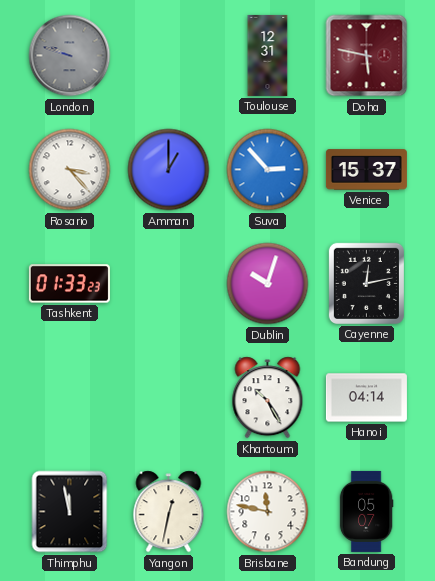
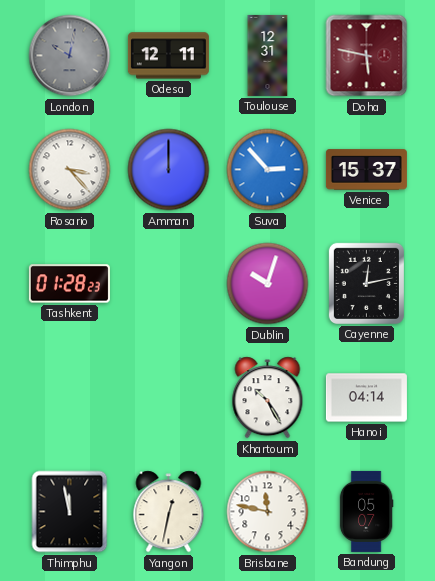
London: 9:48 -> 10:02 (70, 56)
Odesa: none -> 12:11 (168, 56)
Amman: 1:00 -> 12:00 (169, 170)
Tashkent: 01:33 -> 01:28 (69, 284)
